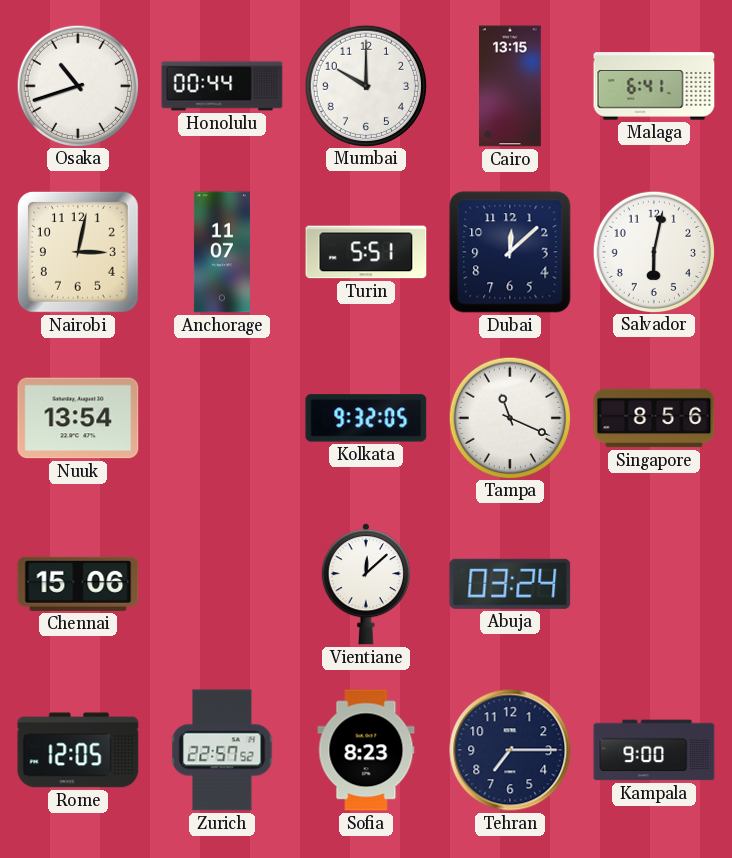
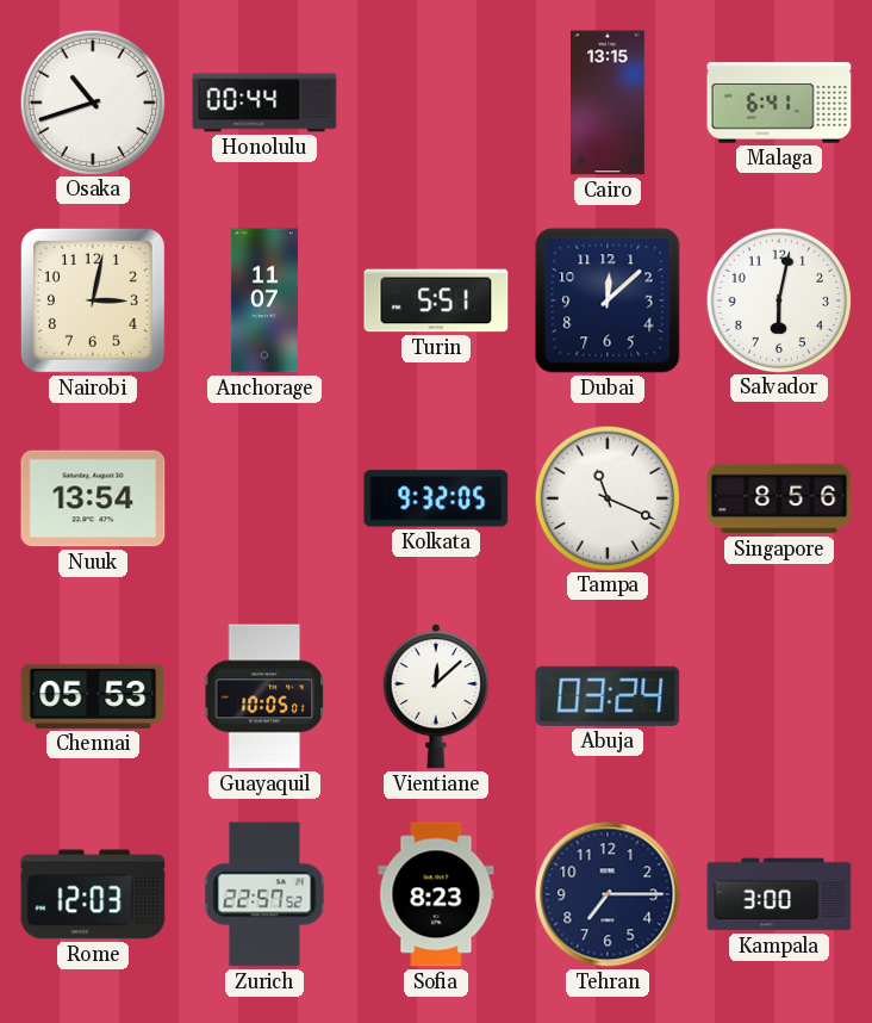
Mumbai: 10:00 -> none (365, 85)
Chennai: 15:06 -> 05:53 (93, 696)
Guayaquil: none -> 10:05 (263, 696)
Rome: 12:05 -> 12:03 (93, 894)
Kampala: 9:00 -> 3:00 (779, 894)
